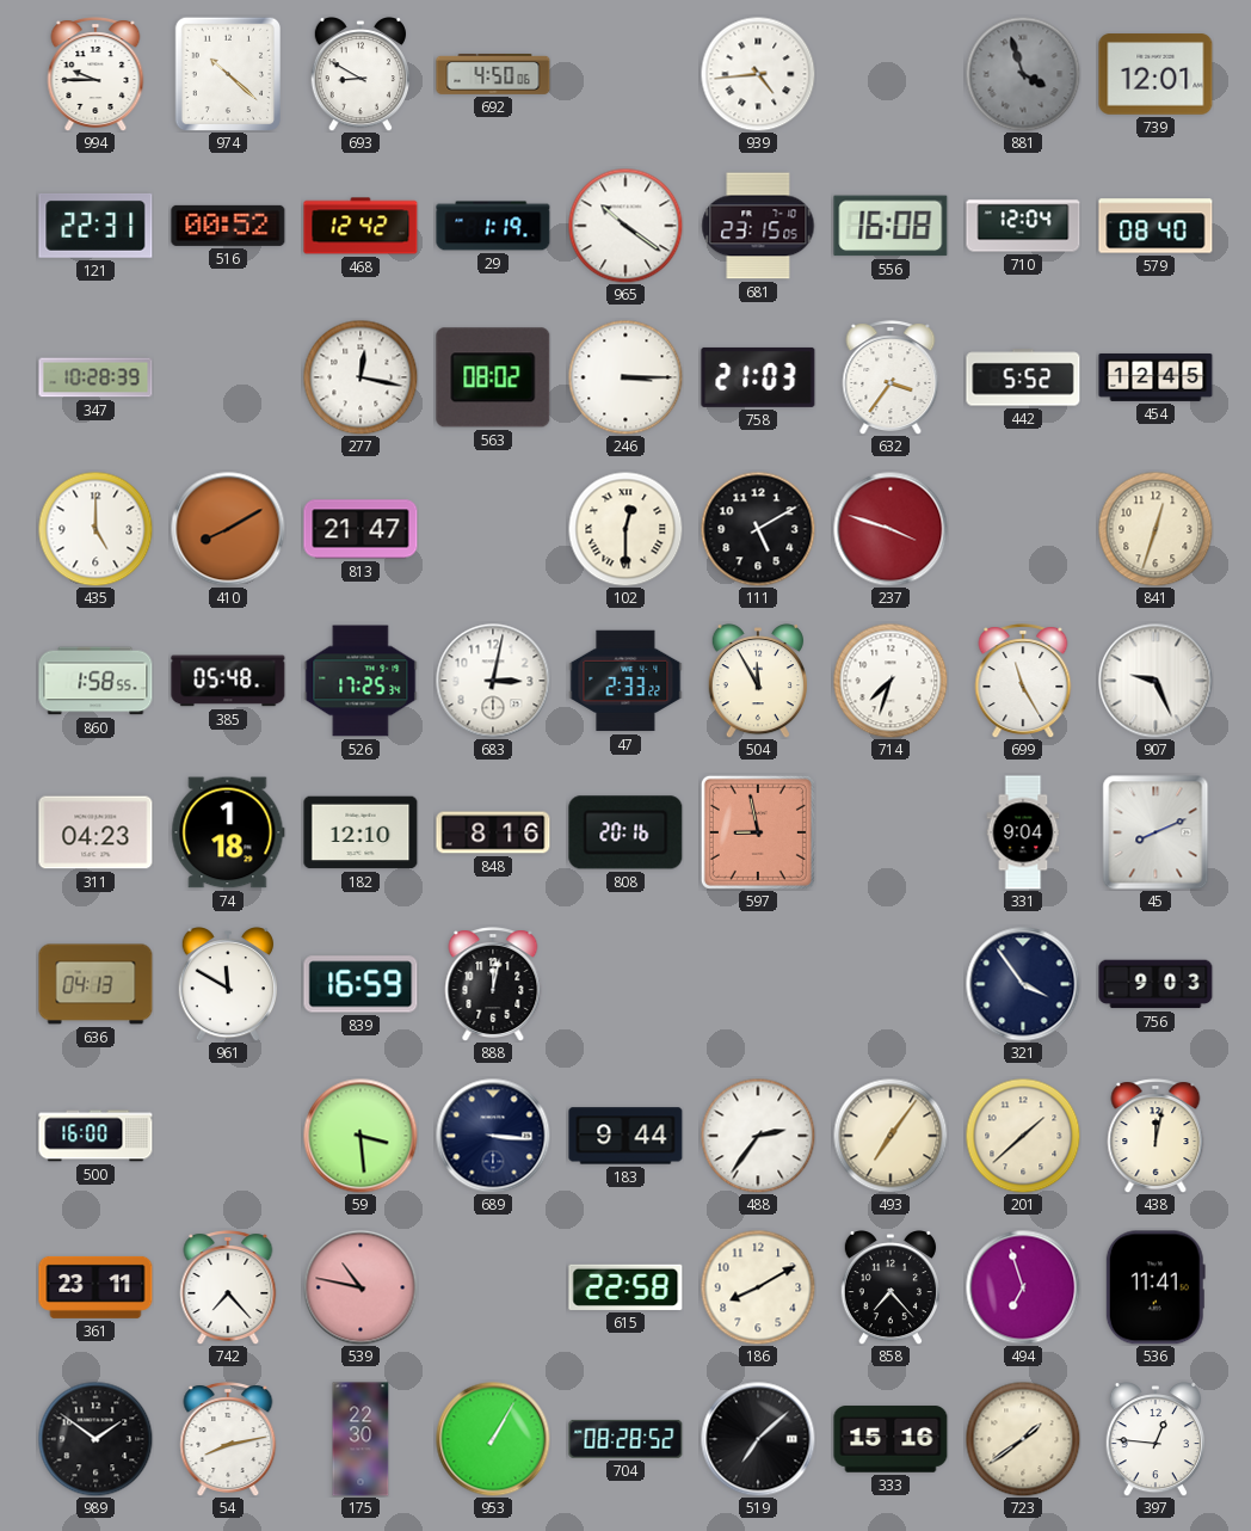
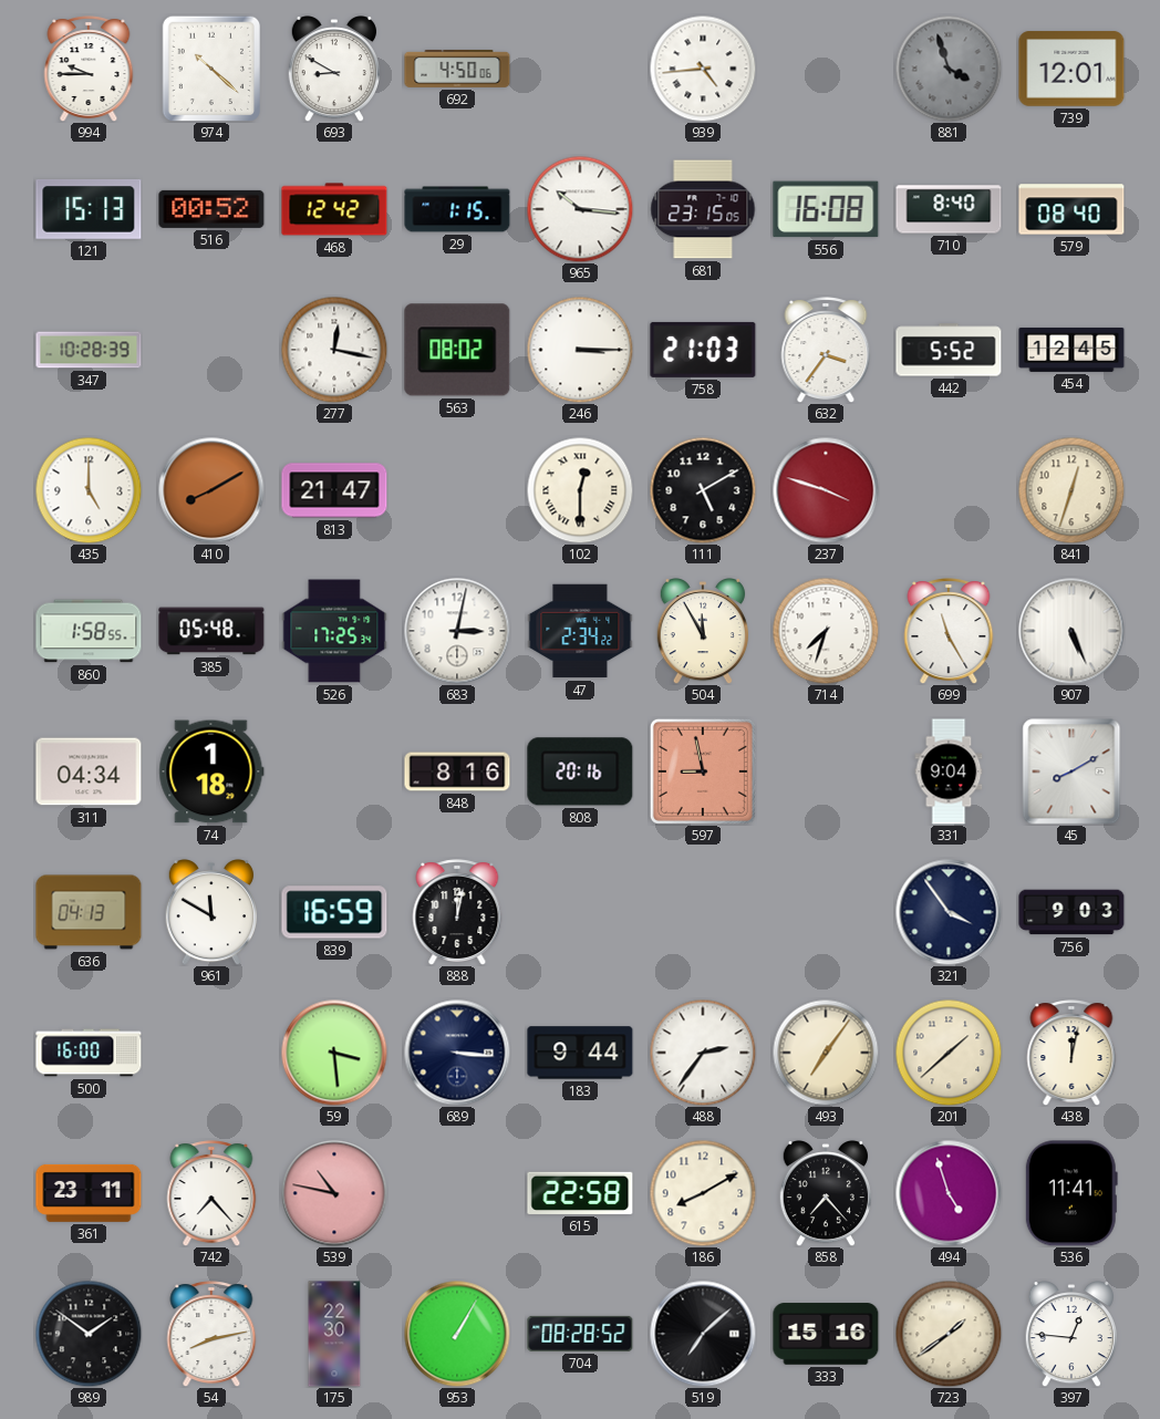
121: 22:31 -> 15:13 (89, 209)
29: 1:19 -> 1:15 (457, 209)
965: 10:21 -> 10:16 (580, 209)
710: 12:04 -> 8:40 (949, 209)
47: 2:33 -> 2:34 (580, 631)
907: 9:26 -> 5:26 (1071, 631)
311: 04:23 -> 04:34 (89, 771)
182: 12:10 -> none (360, 832)
45: 8:11 -> 8:10 (1071, 771)
494: 6:57 -> 4:57 (949, 1193)
